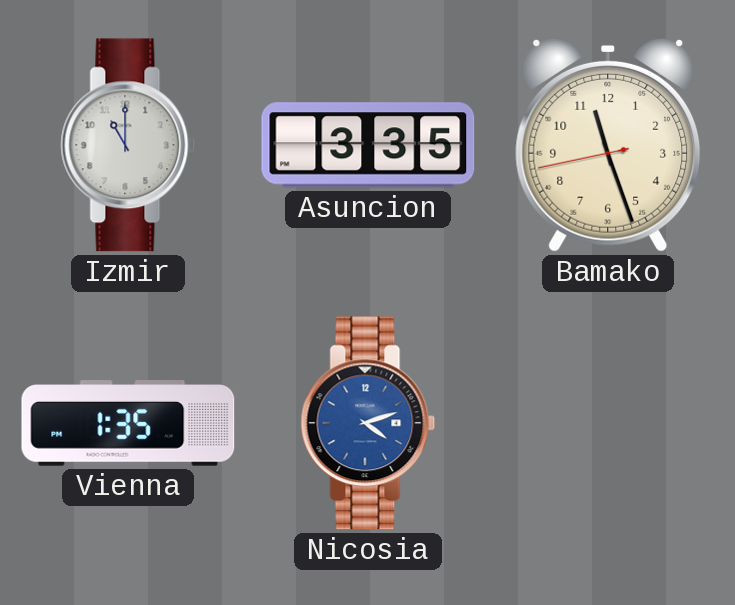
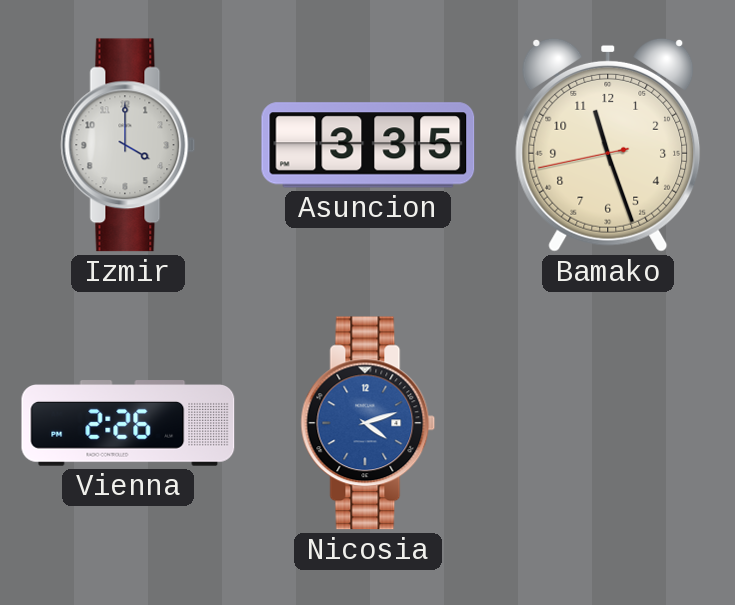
Izmir: 11:00 -> 4:00 (128, 145)
Vienna: 1:35 -> 2:26 (128, 423)
